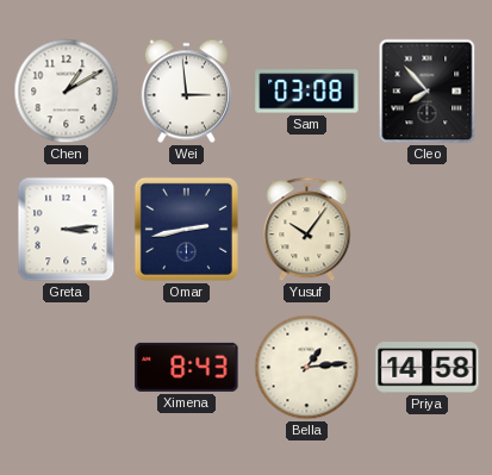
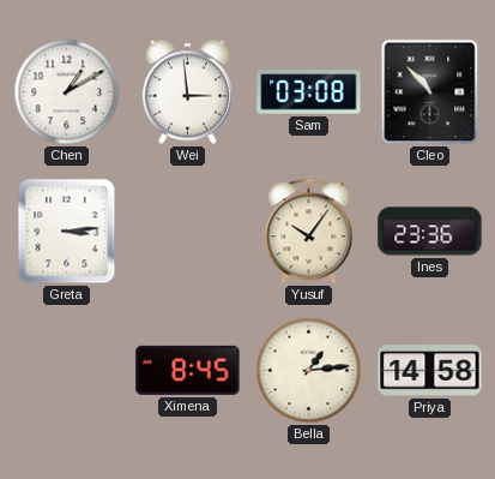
Cleo: 7:53 -> 10:53 (430, 92)
Omar: 2:43 -> none (186, 229)
Ines: none -> 23:36 (430, 232)
Ximena: 8:43 -> 8:45 (188, 370)
